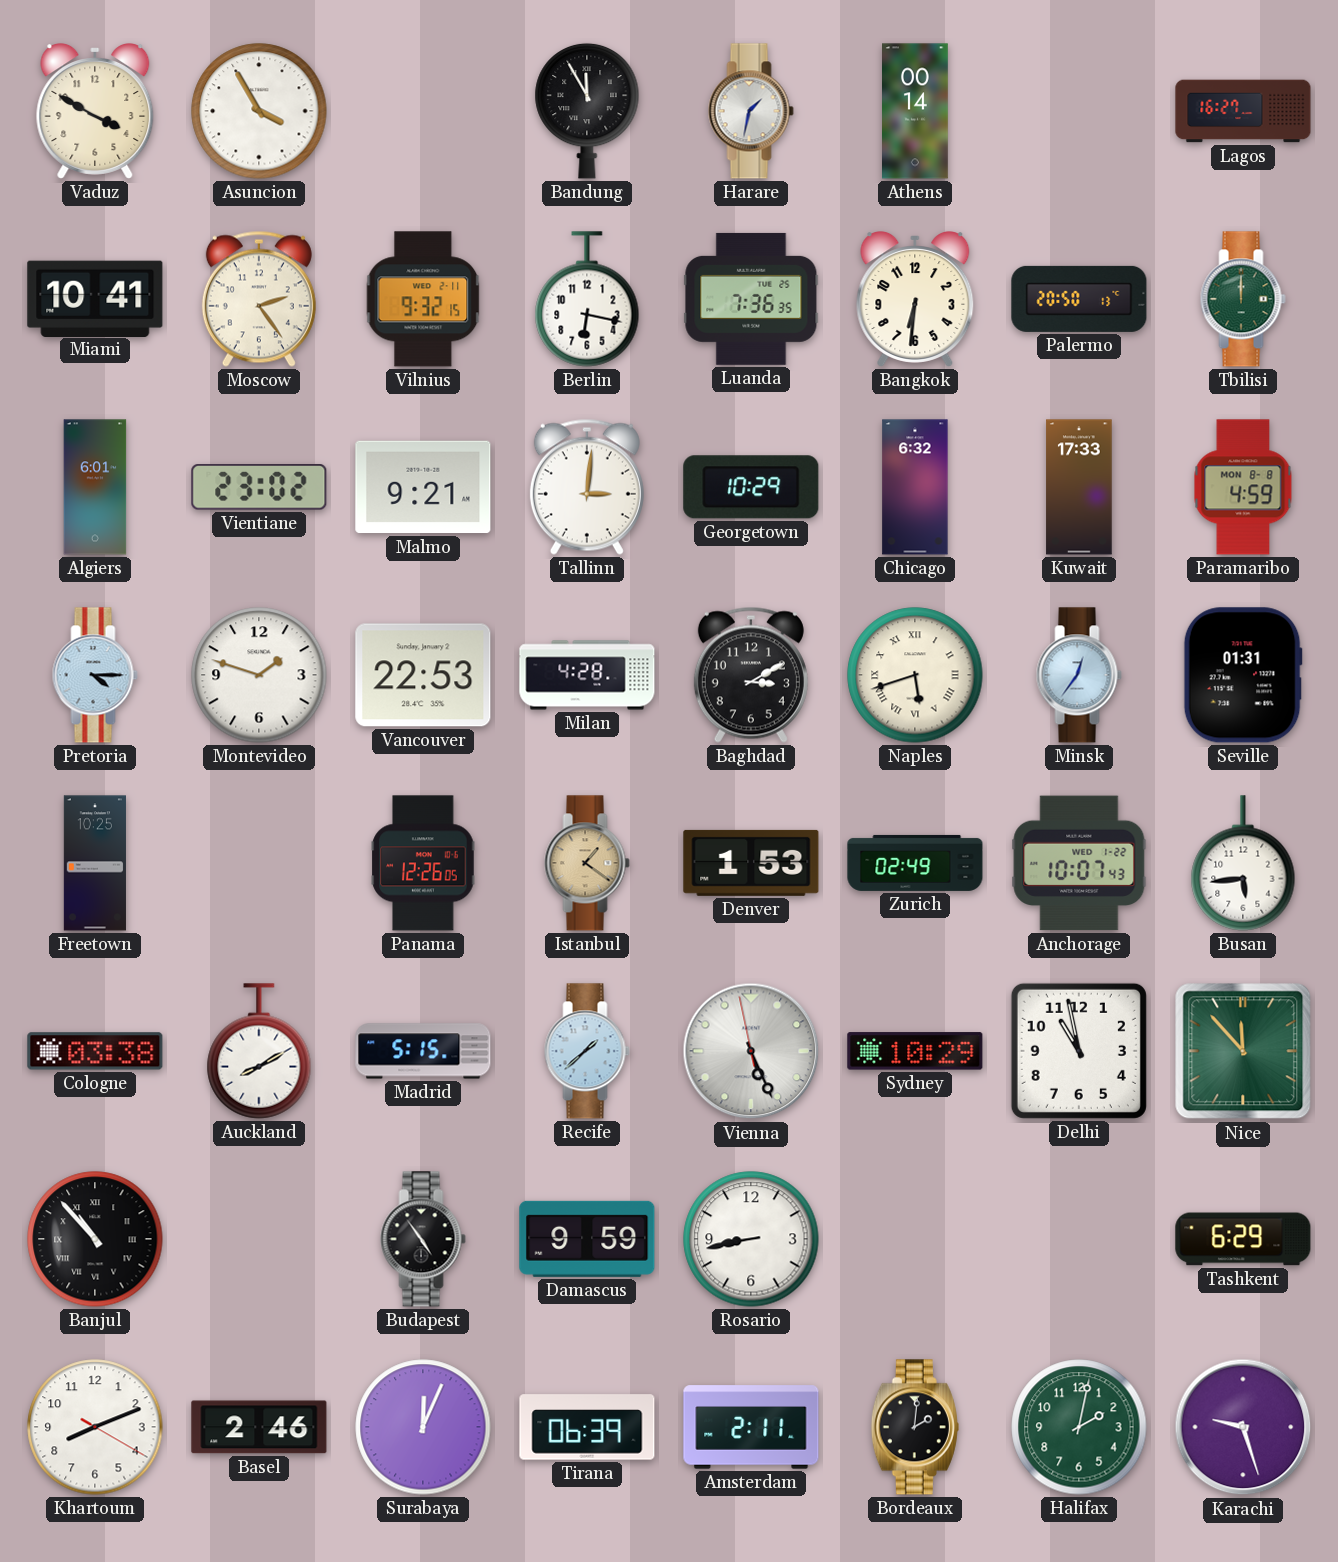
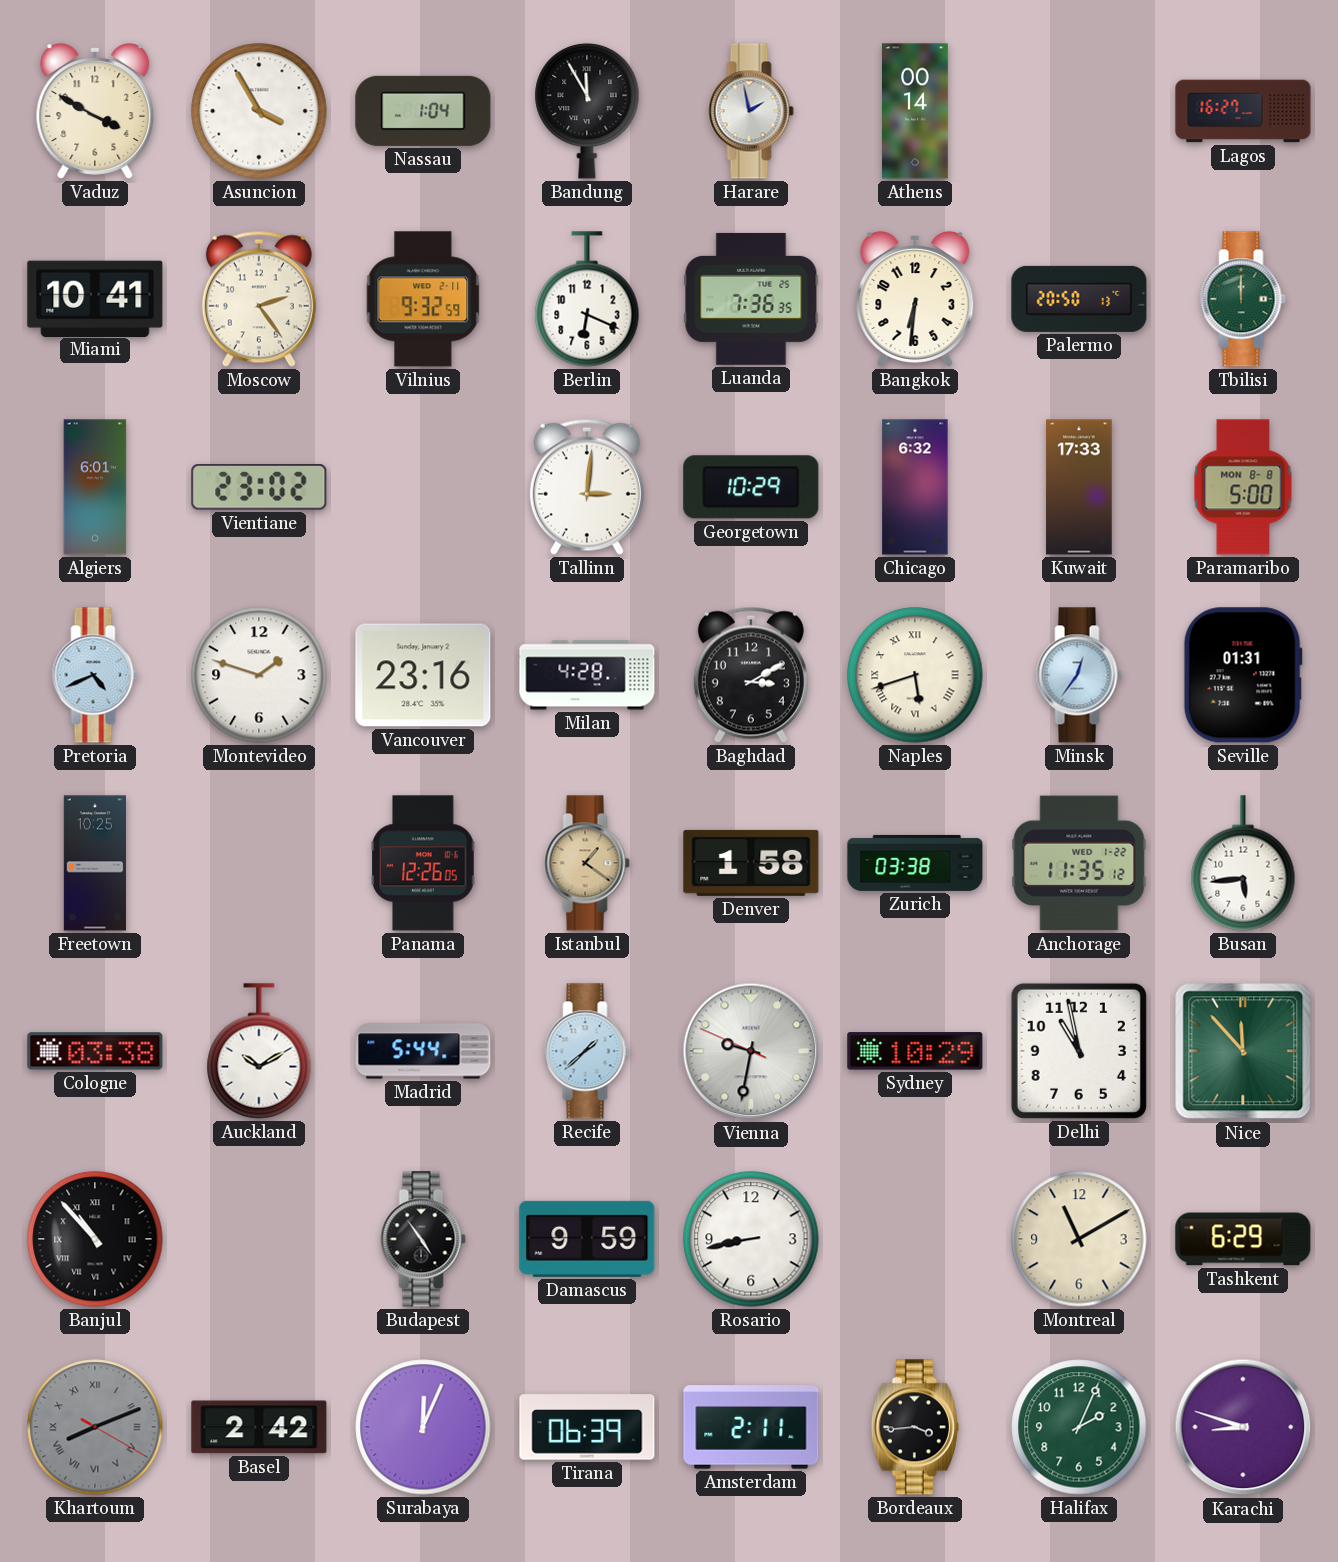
Nassau: none -> 1:04 (423, 111)
Harare: 1:32 -> 1:58 (751, 111)
Vilnius: 9:32:15 -> 9:32:59 (423, 299)
Berlin: 6:17 -> 6:19 (587, 299)
Malmo: 9:21 -> none (423, 487)
Paramaribo: 4:59 -> 5:00 (1243, 487)
Pretoria: 4:15 -> 4:41 (95, 675)
Vancouver: 22:53 -> 23:16 (423, 675)
Denver: 1:53 -> 1:58 (751, 863)
Zurich: 02:49 -> 03:38 (915, 863)
Anchorage: 10:07 -> 11:35 (1079, 863)
Auckland: 8:10 -> 10:10 (259, 1051)
Madrid: 5:15 -> 5:44 (423, 1051)
Vienna: 5:25 -> 9:31 (751, 1051)
Montreal: none -> 11:10 (1079, 1239)
Khartoum dial: white -> grey (95, 1427)
Khartoum numerals: Arabic -> Roman (95, 1427)
Basel: 2:46 -> 2:42 (259, 1427)
Bordeaux: 2:01 -> 3:44 (915, 1427)
Halifax: 2:02 -> 2:04 (1079, 1427)
Karachi: 9:27 -> 8:48 (1243, 1427)
